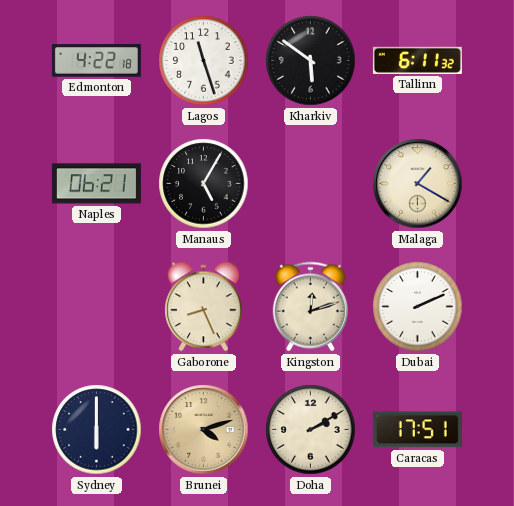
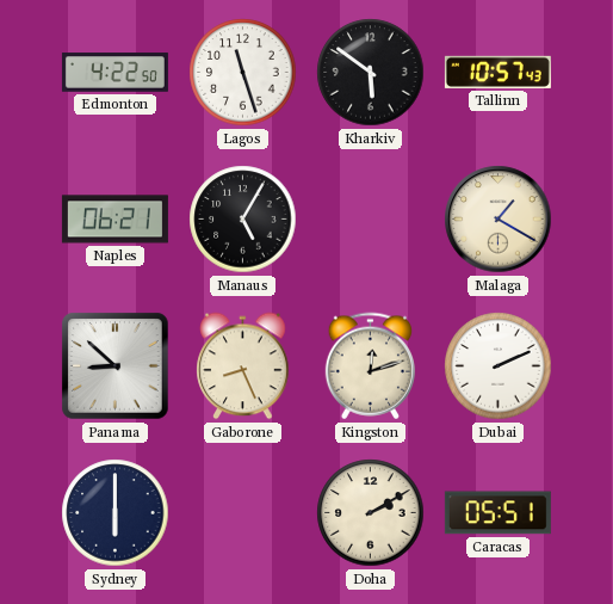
Edmonton: 4:22:18 -> 4:22:50 (114, 73)
Tallinn: 6:11 -> 10:57 (497, 72)
Panama: none -> 8:52 (116, 366)
Brunei: 4:12 -> none (204, 430)
Caracas: 17:51 -> 05:51 (497, 513)
